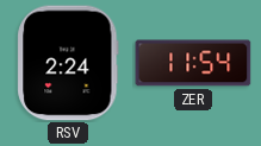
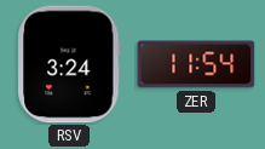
RSV: 2:24 -> 3:24 (69, 64)
